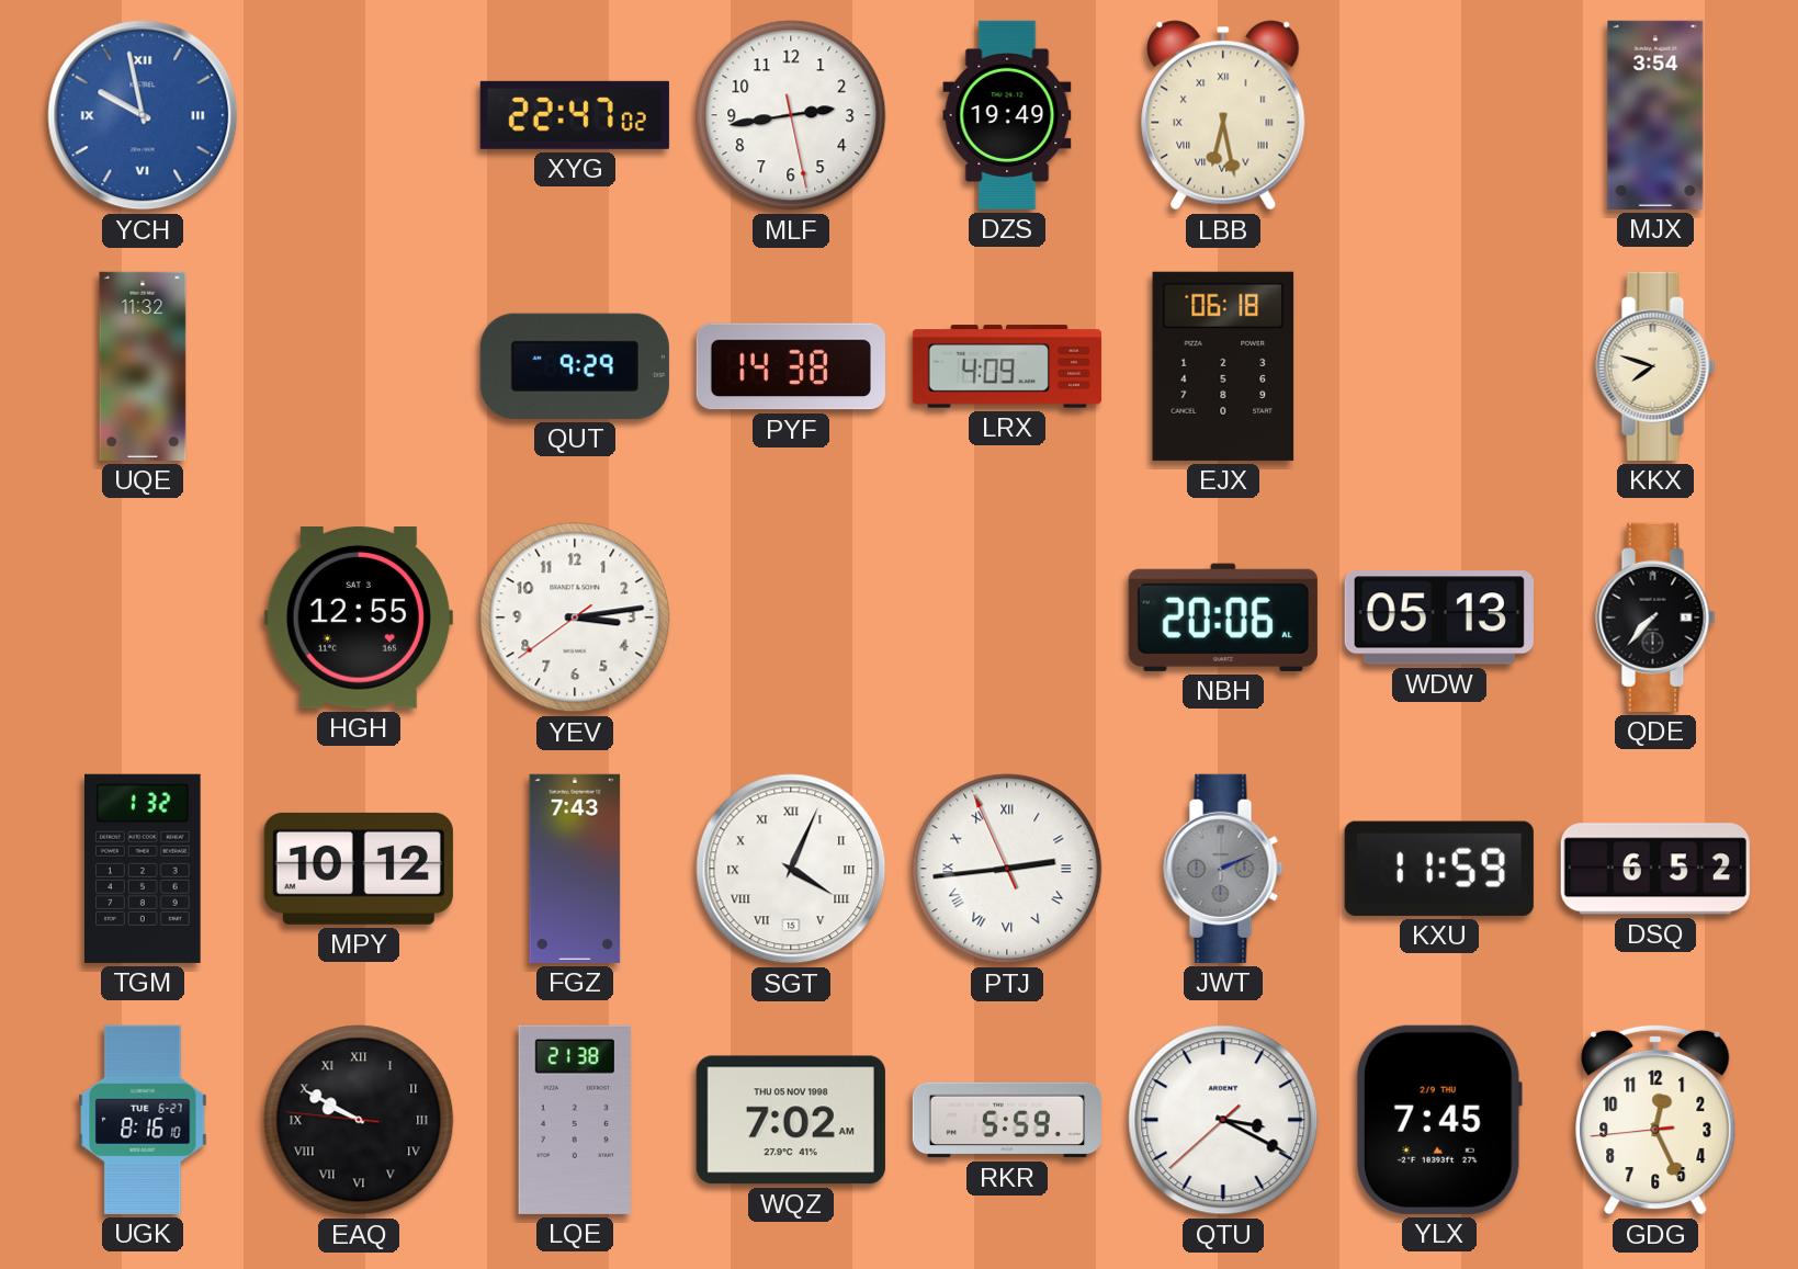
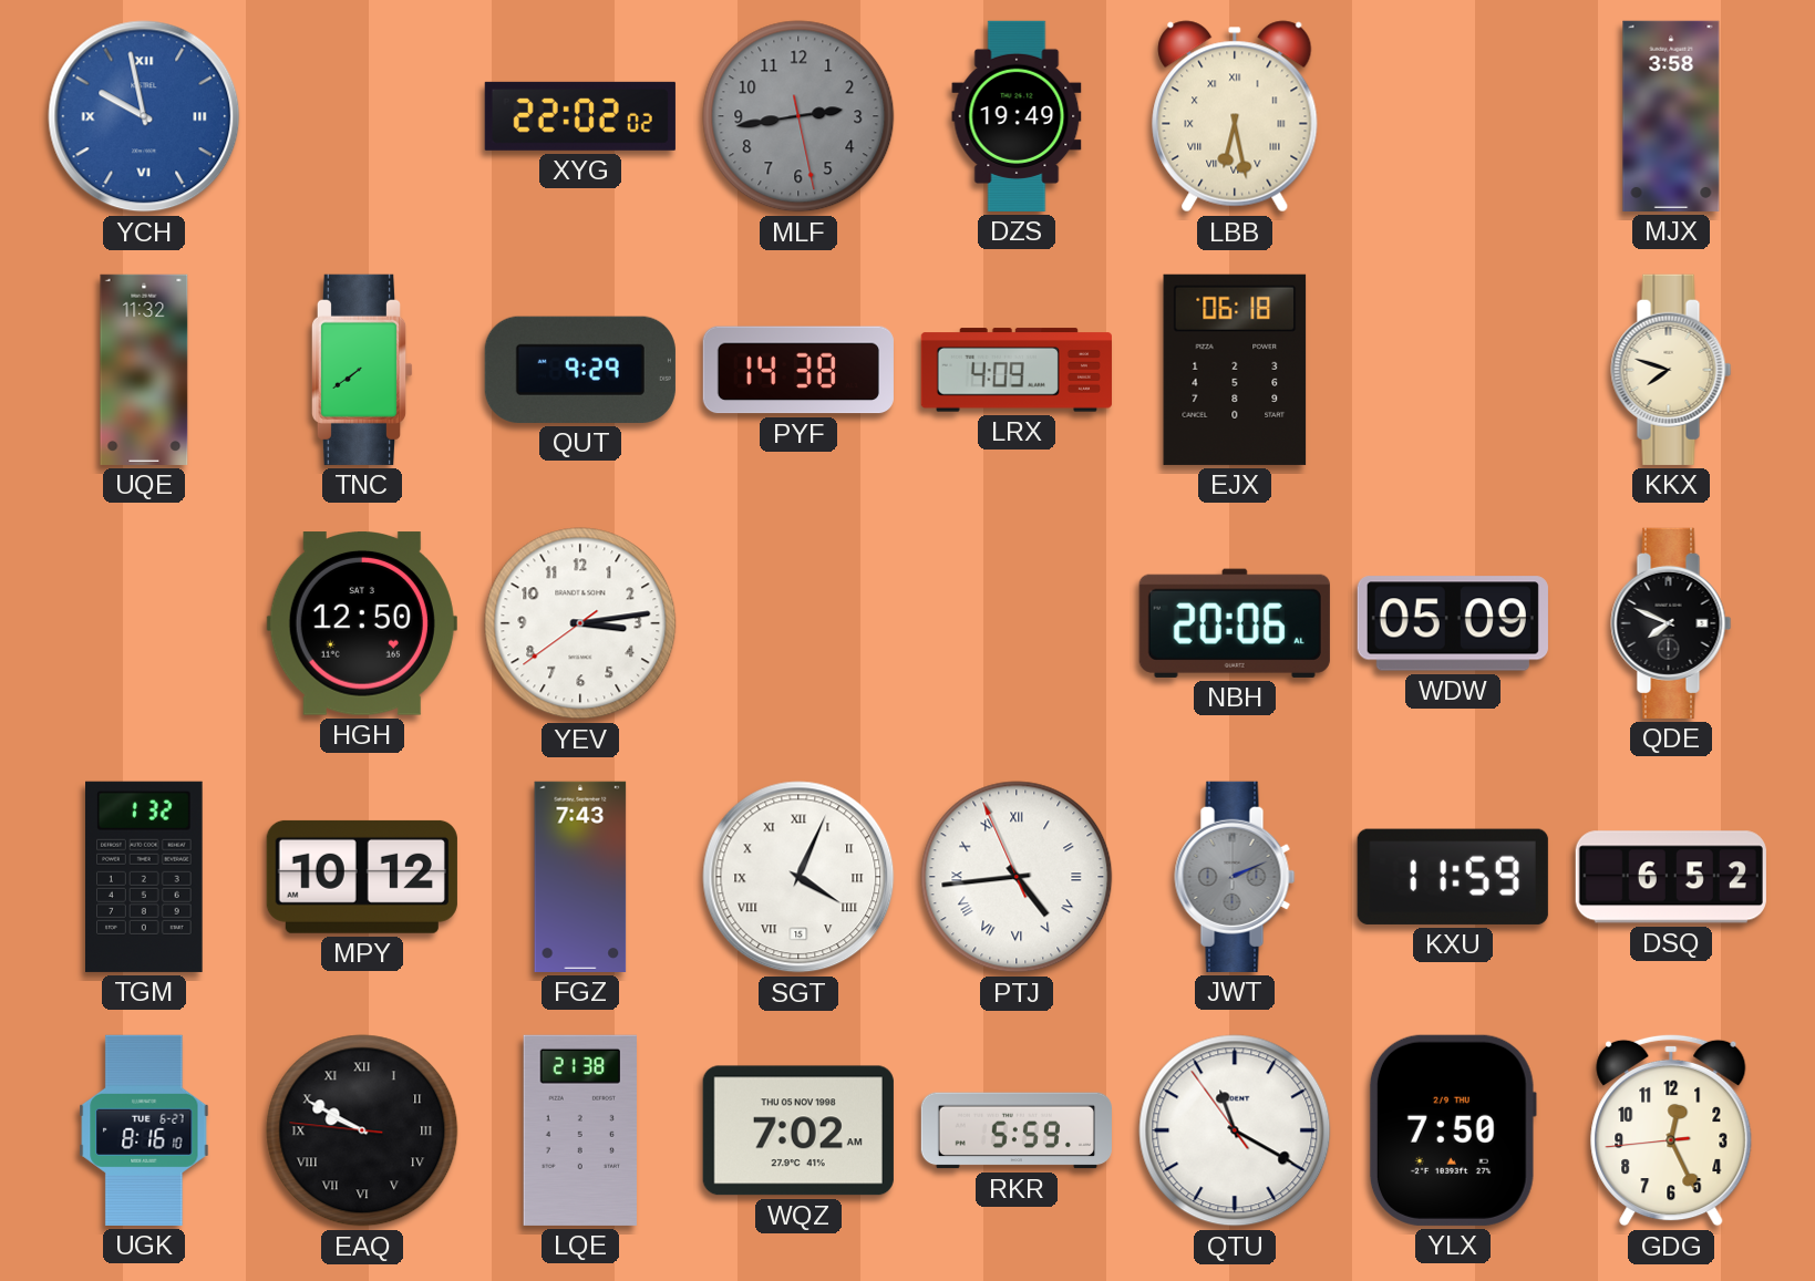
XYG: 22:47 -> 22:02 (580, 116)
MLF dial: white -> grey (798, 116)
MJX: 3:54 -> 3:58 (1671, 116)
TNC: none -> 7:39 (362, 370)
HGH: 12:55 -> 12:50 (362, 623)
WDW: 05:13 -> 05:09 (1453, 623)
QDE: 7:37 -> 7:49 (1671, 623)
PTJ: 2:43 -> 4:43 (1017, 877)
QTU: 3:19 -> 11:19 (1235, 1130)
YLX: 7:45 -> 7:50 (1453, 1130)
